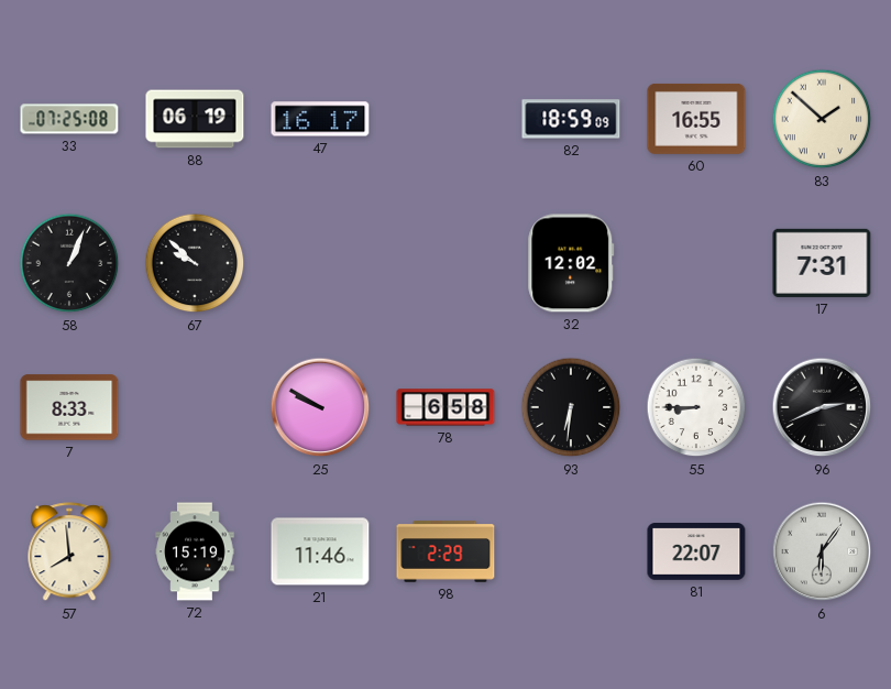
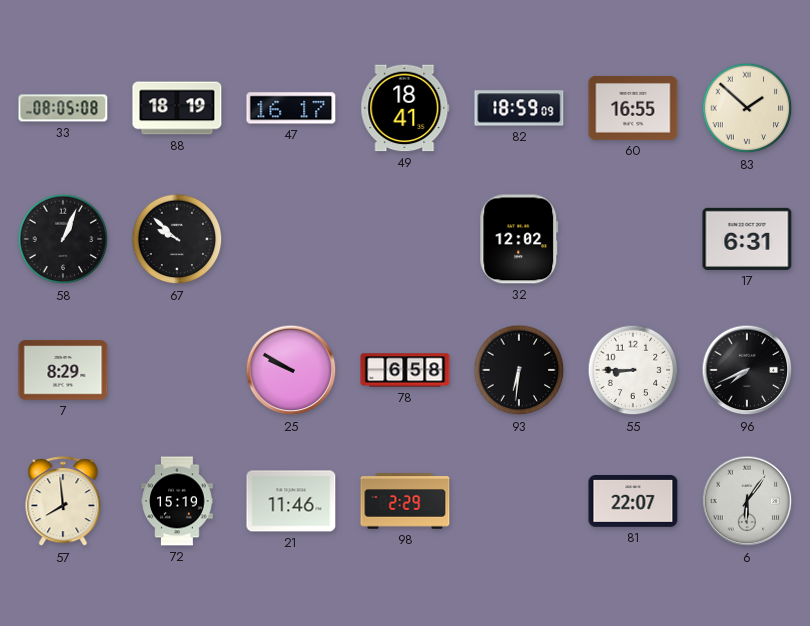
33: 07:25 -> 08:05 (63, 108)
88: 06:19 -> 18:19 (177, 108)
49: none -> 18:41 (405, 108)
17: 7:31 -> 6:31 (747, 239)
7: 8:33 -> 8:29 (63, 370)
96: 2:41 -> 7:41 (747, 370)
